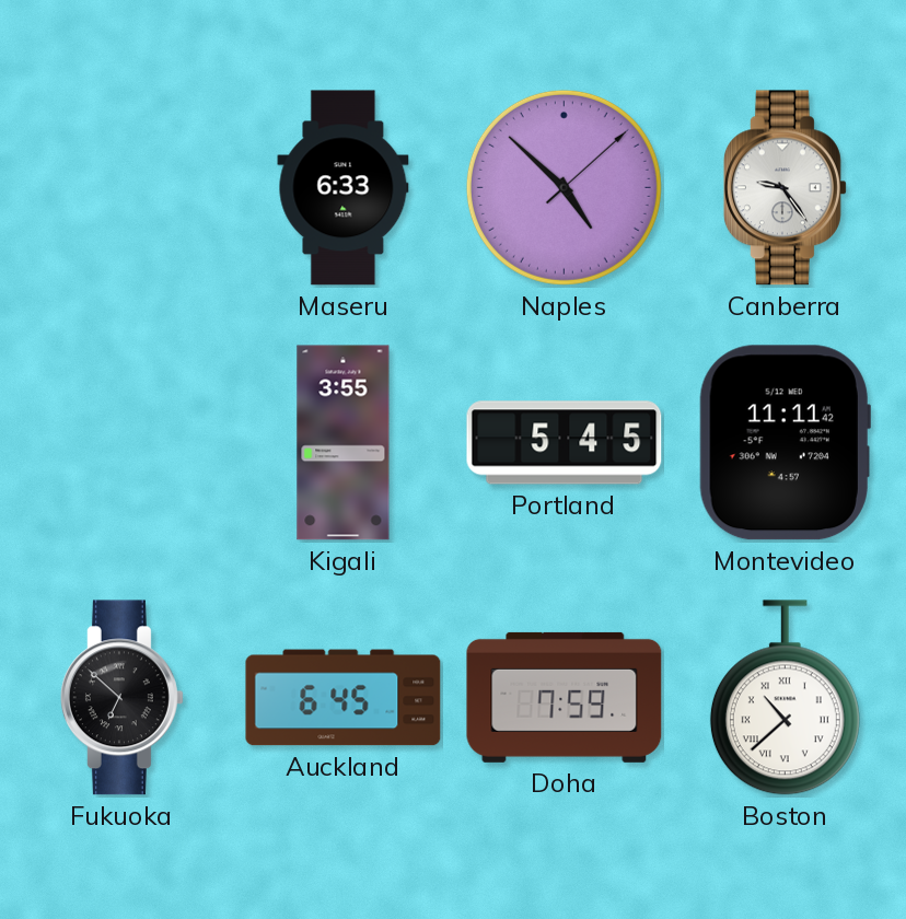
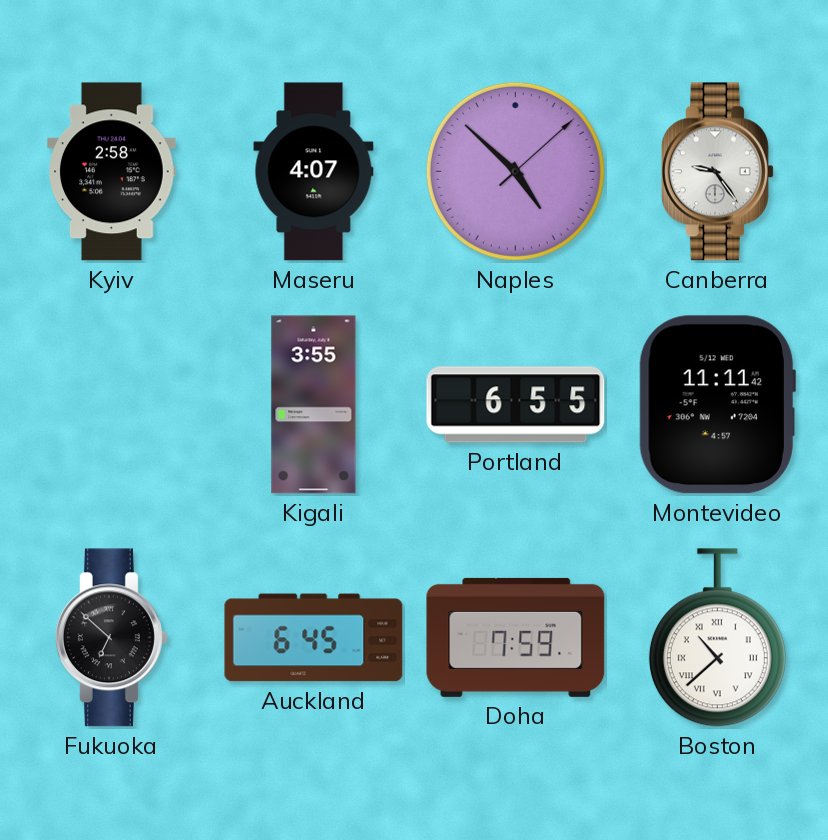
Kyiv: none -> 2:58 (112, 172)
Maseru: 6:33 -> 4:07 (314, 172)
Portland: 5:45 -> 6:55 (516, 405)
